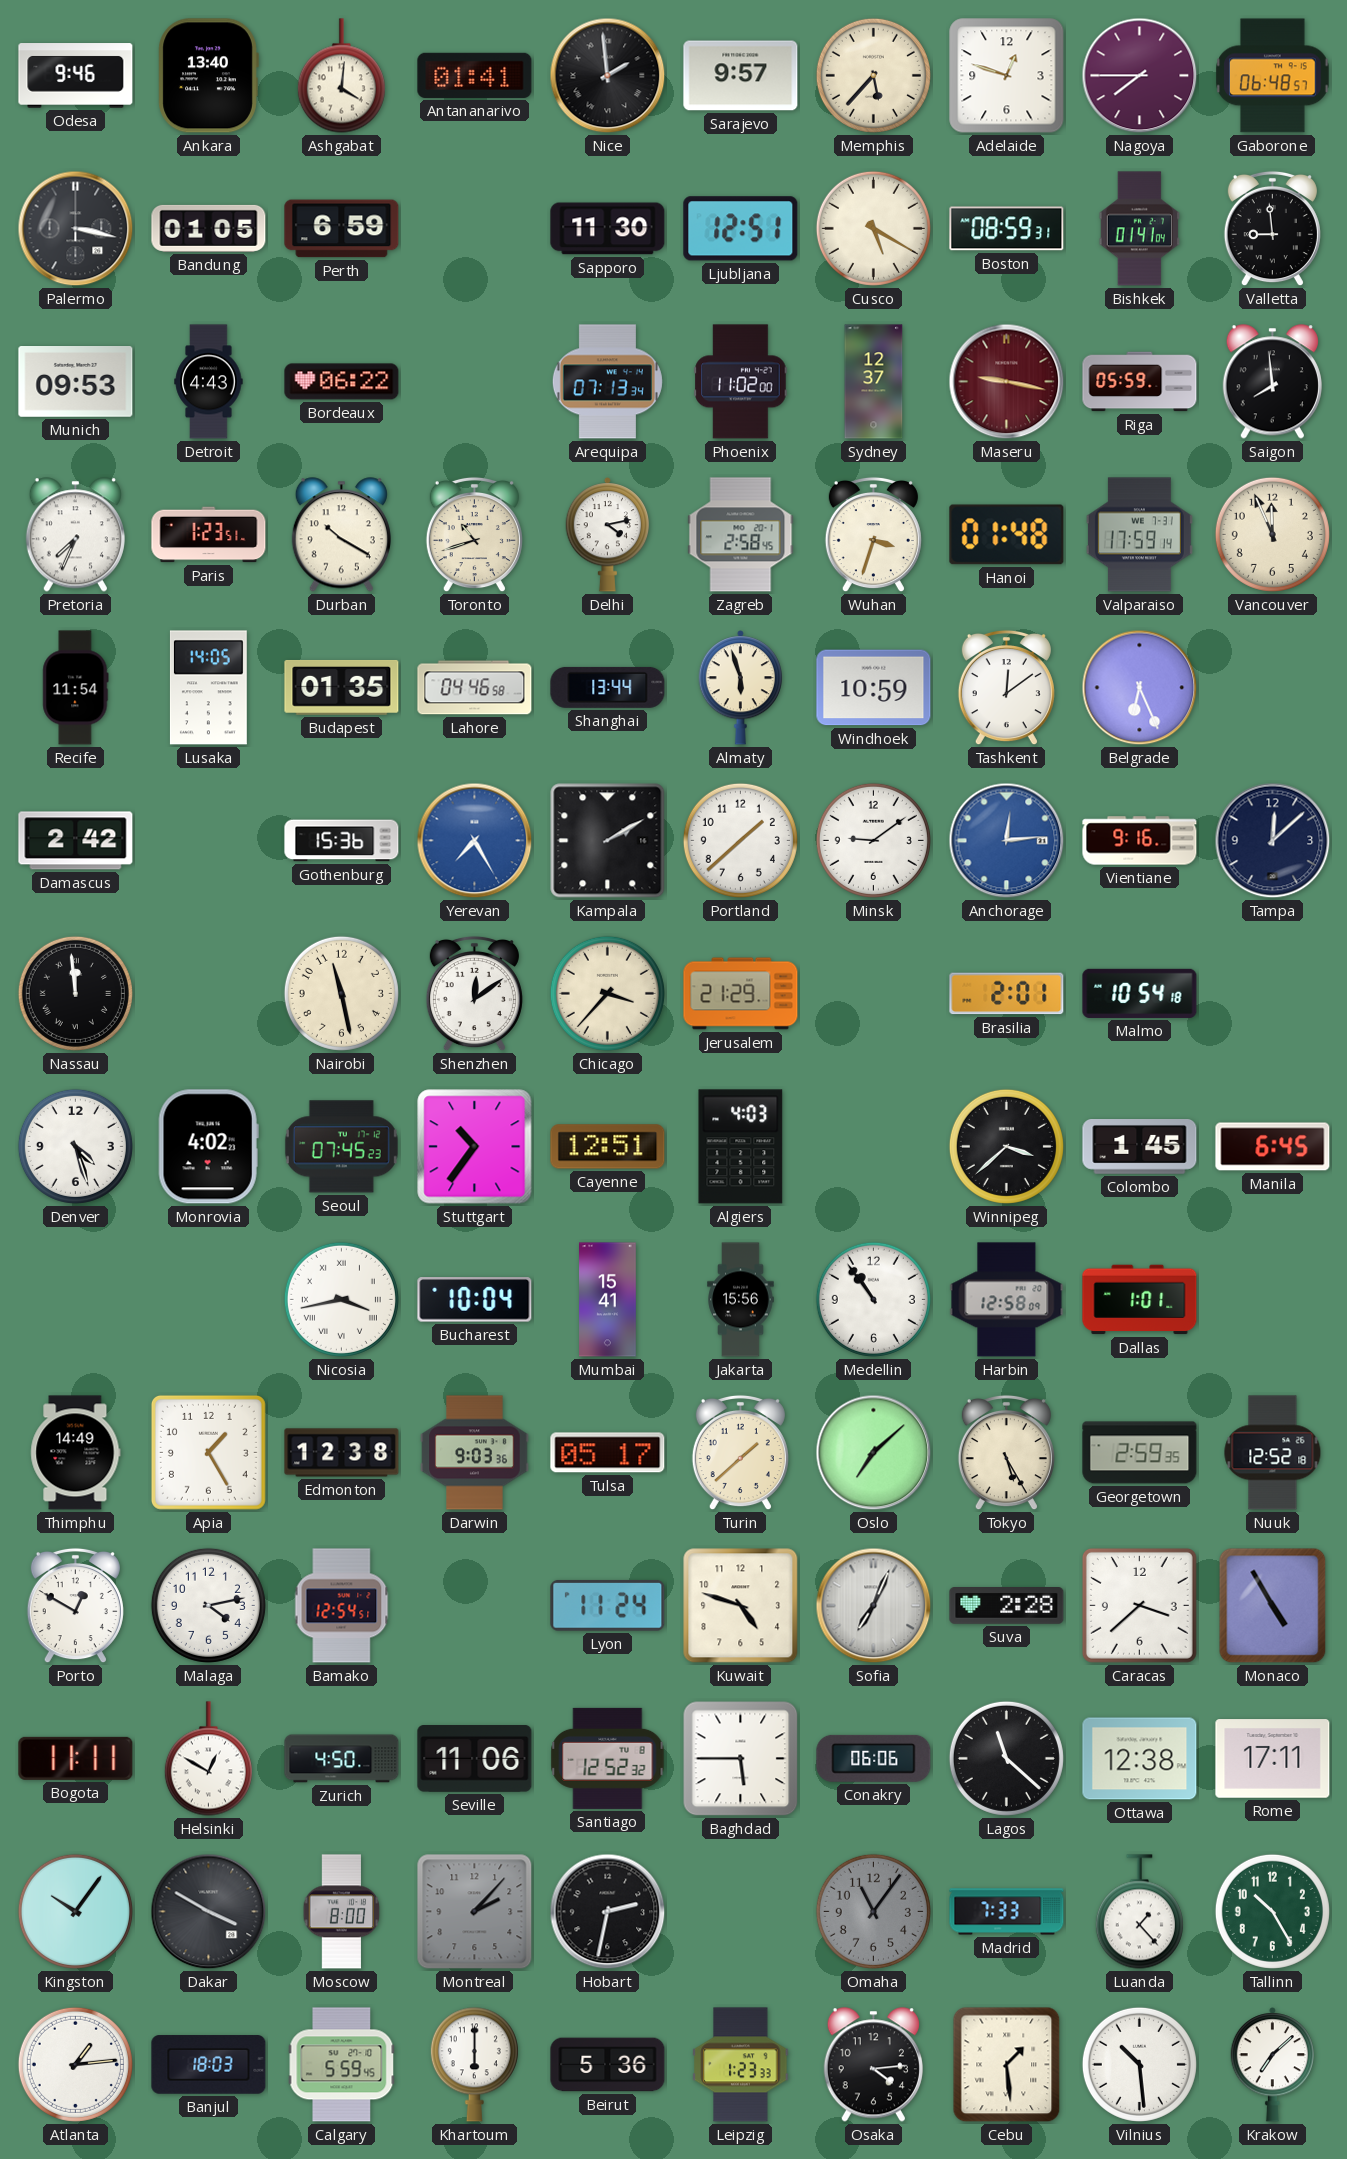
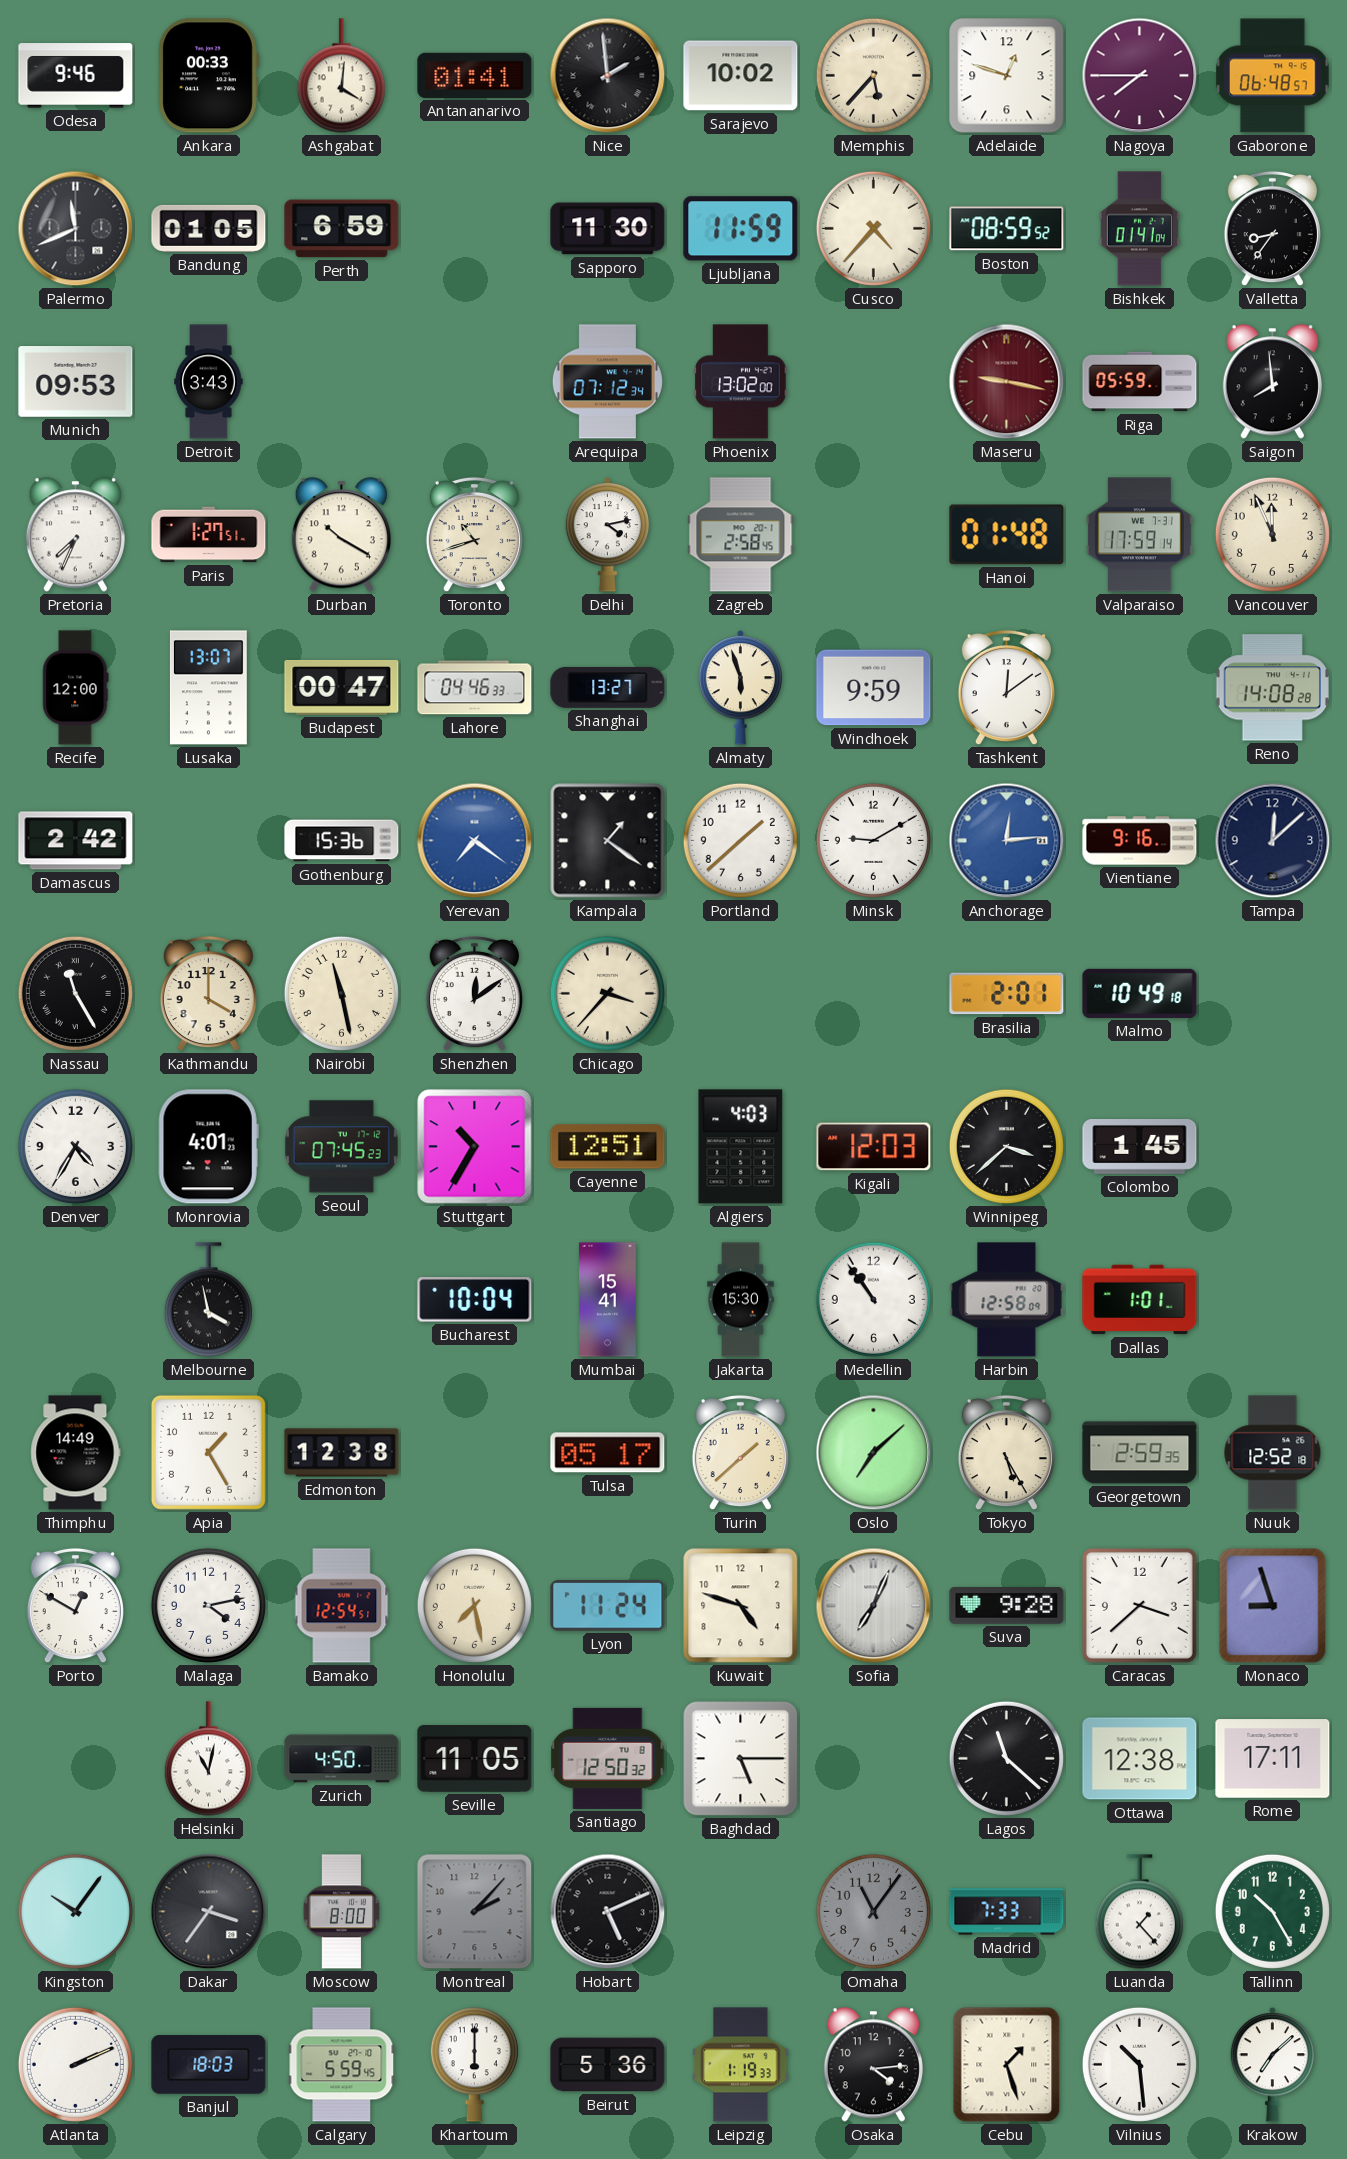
Ankara: 13:40 -> 00:33 (208, 76)
Sarajevo: 9:57 -> 10:02 (741, 76)
Palermo: 3:17 -> 11:41 (76, 229)
Ljubljana: 12:51 -> 11:59 (741, 229)
Cusco: 5:20 -> 4:37 (873, 228)
Boston: 08:59:31 -> 08:59:52 (1007, 229)
Valletta: 8:59 -> 8:36 (1272, 229)
Detroit: 4:43 -> 3:43 (209, 382)
Bordeaux: 06:22 -> none (342, 382)
Arequipa: 07:13 -> 07:12 (607, 382)
Phoenix: 11:02 -> 13:02 (741, 382)
Sydney: 12:37 -> none (874, 382)
Paris: 1:23 -> 1:27 (209, 535)
Wuhan: 3:33 -> none (873, 535)
Recife: 11:54 -> 12:00 (76, 688)
Lusaka: 14:05 -> 13:07 (208, 688)
Budapest: 01:35 -> 00:47 (342, 687)
Lahore: 04:46:58 -> 04:46:33 (475, 688)
Shanghai: 13:44 -> 13:27 (608, 687)
Windhoek: 10:59 -> 9:59 (874, 688)
Belgrade: 6:26 -> none (1140, 688)
Reno: none -> 14:08 (1272, 688)
Yerevan: 7:25 -> 7:21 (475, 841)
Kampala: 2:10 -> 1:21 (608, 841)
Minsk: 9:09 -> 9:10 (873, 840)
Nassau: 11:59 -> 11:25 (75, 993)
Kathmandu: none -> 4:00 (208, 994)
Jerusalem: 21:29 -> none (741, 994)
Malmo: 10:54 -> 10:49 (1140, 993)
Denver: 4:27 -> 4:35 (75, 1146)
Monrovia: 4:02 -> 4:01 (208, 1147)
Stuttgart: 10:36 -> 10:35 (475, 1147)
Kigali: none -> 12:03 (874, 1147)
Manila: 6:45 -> none (1273, 1147)
Melbourne: none -> 3:58 (208, 1300)
Nicosia: 3:43 -> none (341, 1299)
Jakarta: 15:56 -> 15:30 (741, 1300)
Darwin: 9:03 -> none (475, 1453)
Honolulu: none -> 7:28 (474, 1605)
Suva: 2:28 -> 9:28 (1007, 1606)
Monaco: 4:55 -> 8:57 (1273, 1606)
Bogota: 11:11 -> none (76, 1758)
Helsinki: 12:50 -> 11:02 (208, 1759)
Seville: 11:06 -> 11:05 (475, 1759)
Santiago: 12:52 -> 12:50 (608, 1758)
Baghdad: 5:45 -> 5:15 (741, 1759)
Conakry: 06:06 -> none (874, 1758)
Dakar: 3:50 -> 3:36 (209, 1912)
Hobart: 2:32 -> 5:11 (608, 1912)
Atlanta: 1:14 -> 2:11 (75, 2064)
Leipzig: 1:23 -> 1:19 (741, 2065)
Cebu: 1:29 -> 1:27 (1007, 2065)
